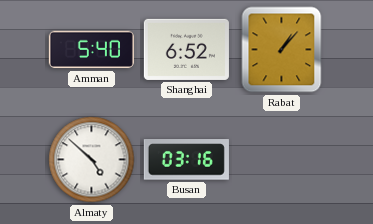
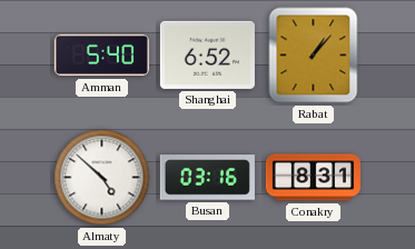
Conakry: none -> 8:31 (313, 178)
